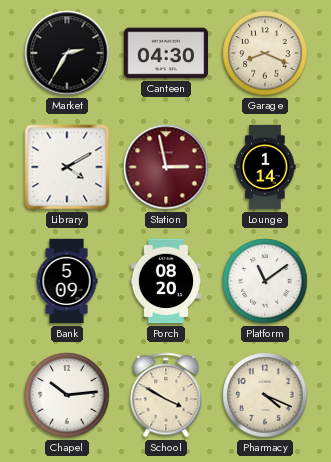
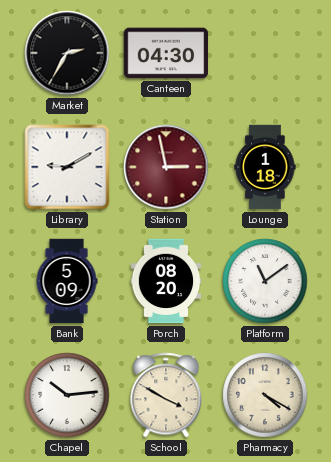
Garage: 8:19 -> none (265, 53)
Library: 4:10 -> 9:10 (67, 167)
Lounge: 1:14 -> 1:18 (265, 167)
Pharmacy: 4:19 -> 4:20 (265, 395)
